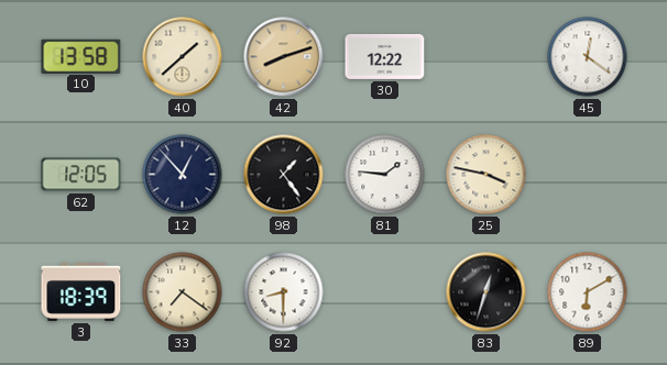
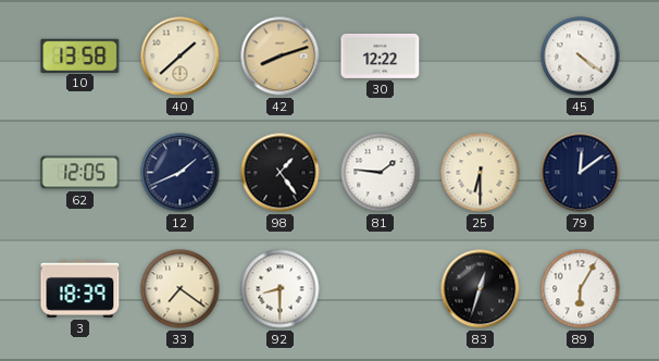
45: 12:21 -> 4:21 (581, 57)
12: 12:53 -> 1:41 (181, 173)
25: 3:47 -> 6:30 (481, 173)
79: none -> 12:09 (581, 173)
89: 6:10 -> 6:05 (581, 289)
